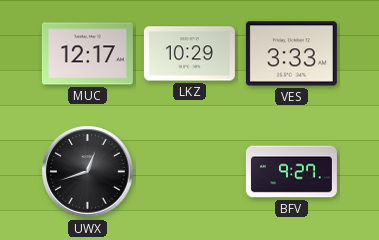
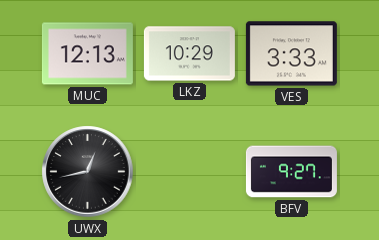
MUC: 12:17 -> 12:13 (87, 54)
UWX: 12:42 -> 12:43 (88, 172)
